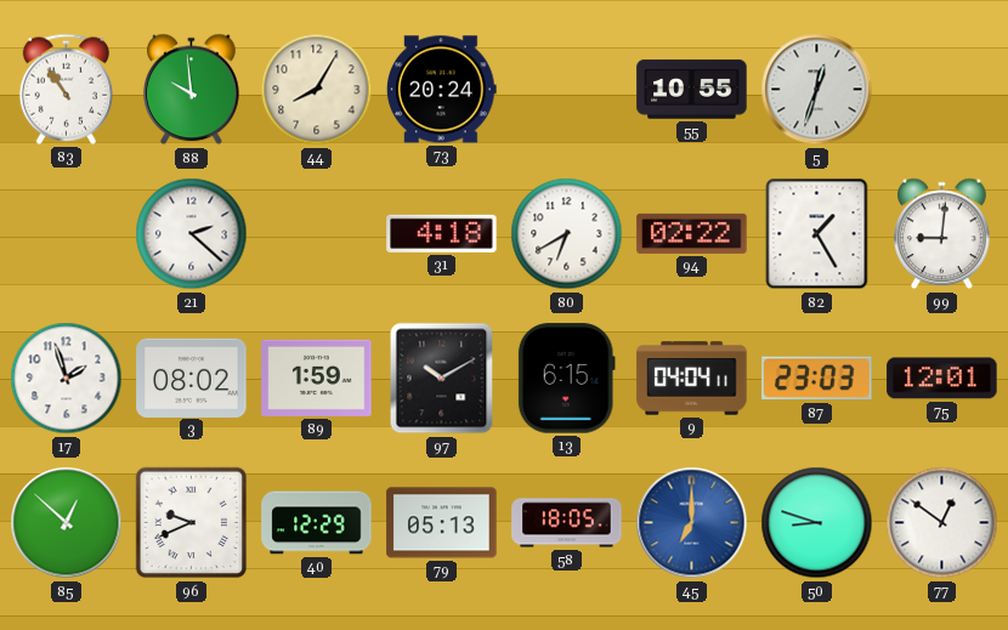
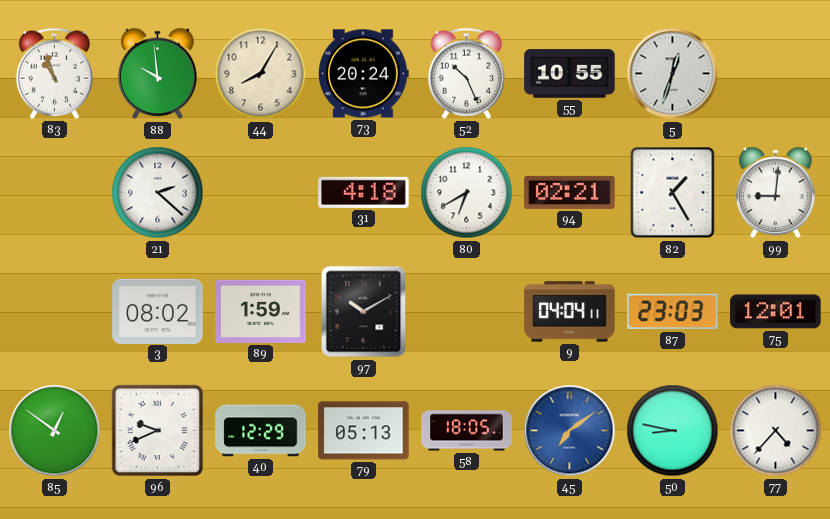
83: 10:54 -> 10:57 (54, 73)
52: none -> 10:26 (466, 73)
94: 02:22 -> 02:21 (570, 192)
17: 1:57 -> none (67, 379)
13: 6:15 -> none (566, 379)
85: 12:52 -> 12:51 (55, 431)
45: 7:00 -> 7:09 (570, 431)
50: 8:48 -> 8:47 (673, 431)
77: 12:51 -> 4:37 (776, 431)
